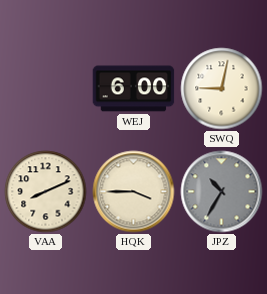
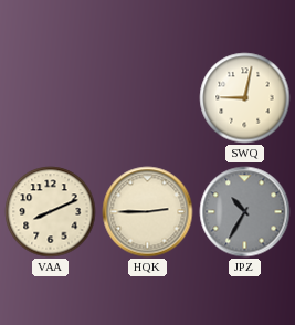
WEJ: 6:00 -> none (134, 89)
HQK: 3:45 -> 2:45 (148, 212)
